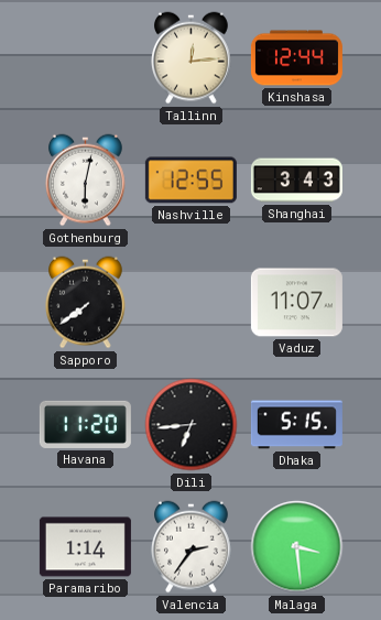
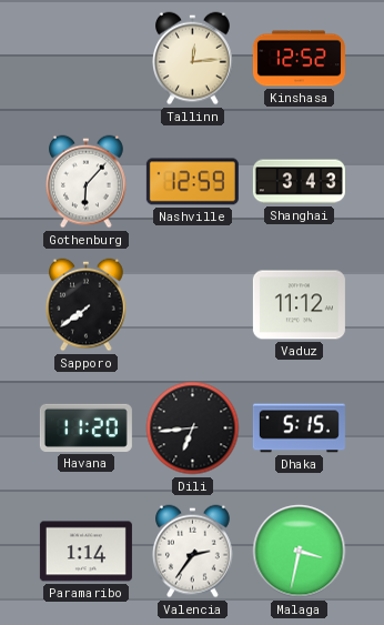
Kinshasa: 12:44 -> 12:52 (299, 59)
Gothenburg: 6:02 -> 6:07 (87, 182)
Nashville: 12:55 -> 12:59 (192, 182)
Vaduz: 11:07 -> 11:12 (299, 305)
Malaga: 3:29 -> 3:32 (300, 552)
